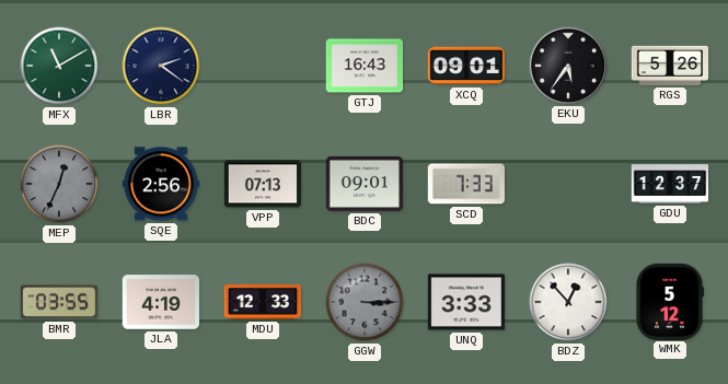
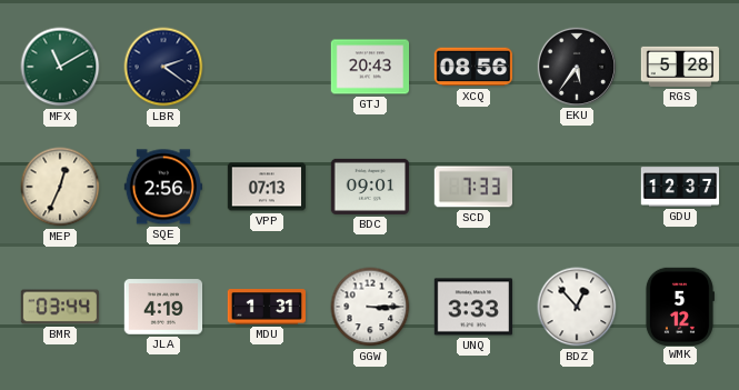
GTJ: 16:43 -> 20:43 (370, 67)
XCQ: 09:01 -> 08:56 (472, 67)
RGS: 5:26 -> 5:28 (680, 67)
MEP dial: grey -> cream (60, 187)
BMR: 03:55 -> 03:44 (59, 307)
MDU: 12:33 -> 1:31 (267, 307)
GGW dial: grey -> white (370, 307)
